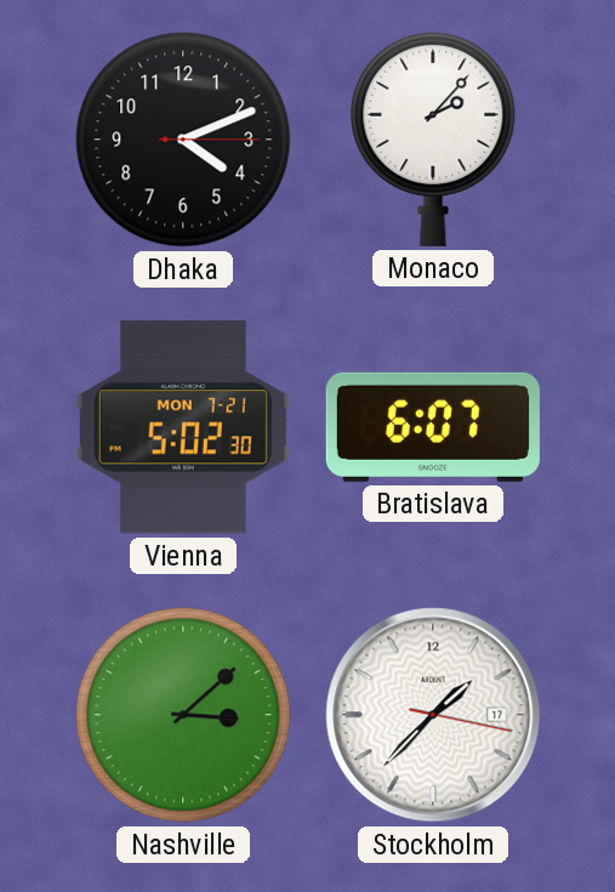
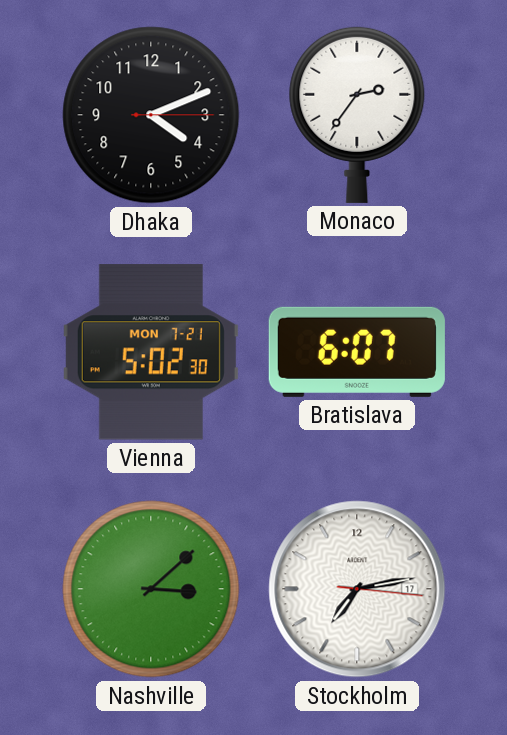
Monaco: 2:07 -> 2:36 (357, 114)
Stockholm: 1:37 -> 7:13 (357, 589)
